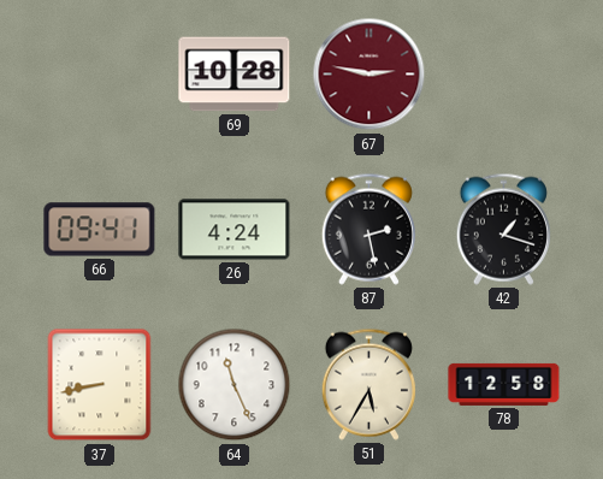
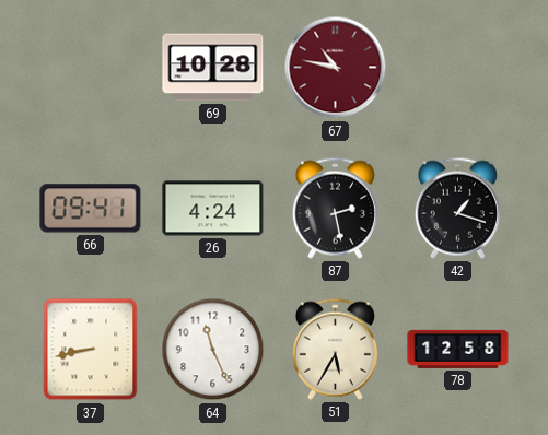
67: 2:47 -> 10:47 (336, 68)
